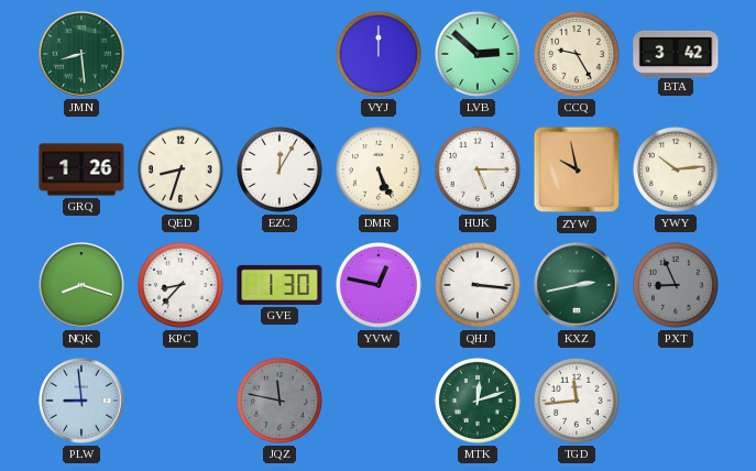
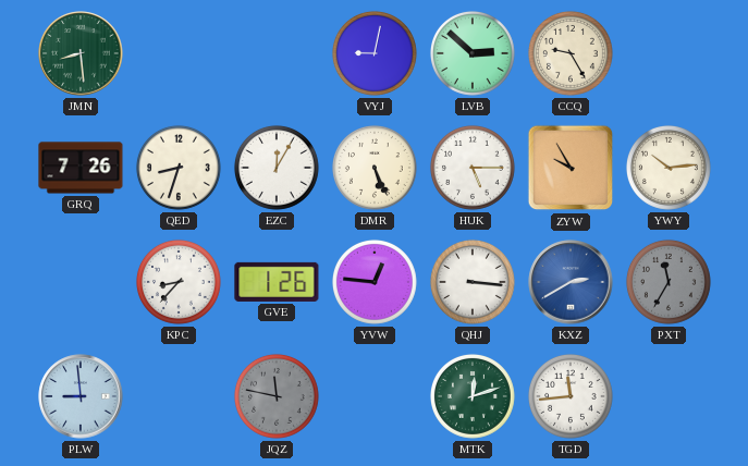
VYJ: 12:00 -> 9:02 (375, 53)
BTA: 3:42 -> none (676, 53)
GRQ: 1:26 -> 7:26 (81, 168)
ZYW: 9:58 -> 9:55 (571, 168)
NQK: 8:18 -> none (81, 285)
GVE: 1:30 -> 1:26 (277, 282)
YVW: 12:47 -> 12:46 (375, 282)
KXZ: 2:43 -> 2:40 (571, 282)
KXZ dial: green -> blue (571, 282)
PXT: 8:56 -> 11:35 (669, 282)
